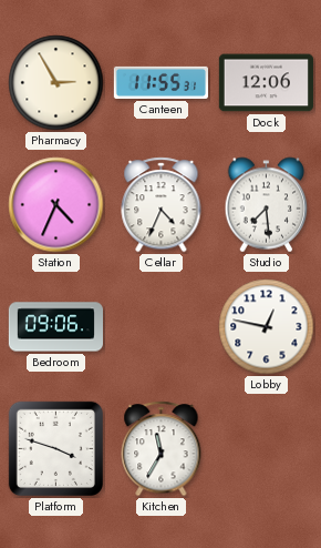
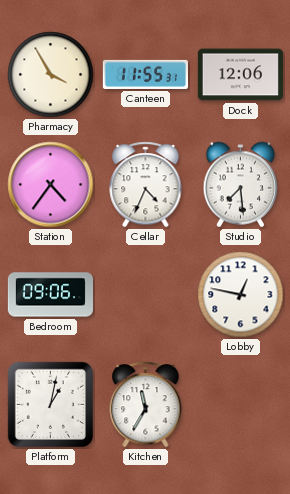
Pharmacy: 2:55 -> 3:55 (51, 75)
Station: 4:34 -> 4:36 (51, 185)
Platform: 3:48 -> 1:02 (50, 404)
